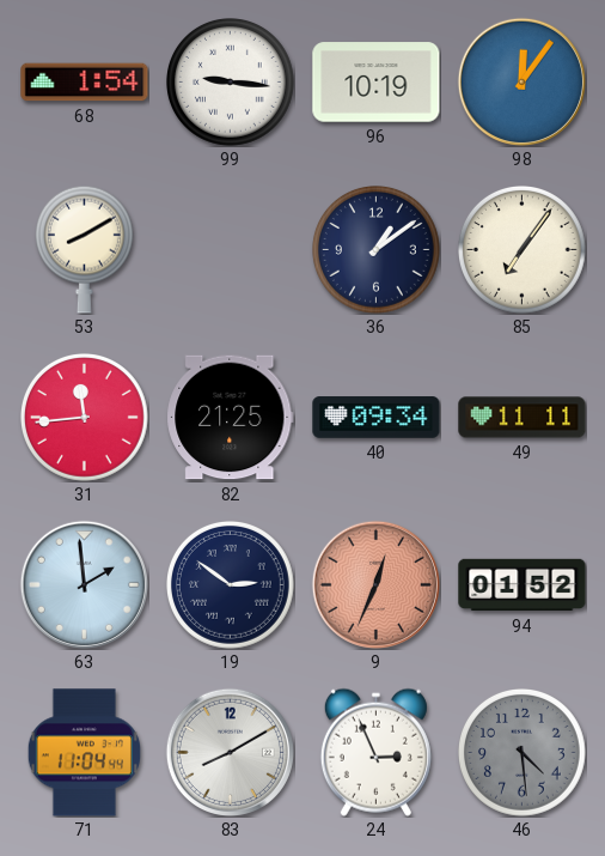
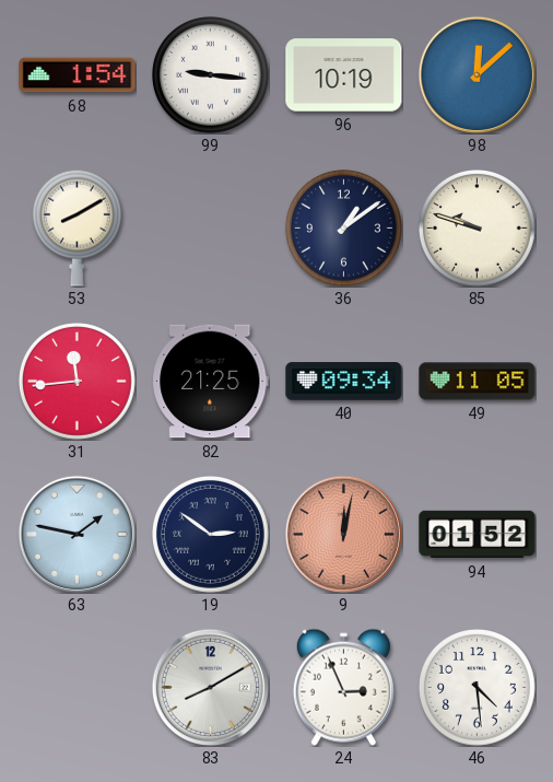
98: 12:06 -> 12:08 (476, 74)
85: 7:06 -> 9:48 (478, 229)
49: 11:11 -> 11:05 (478, 382)
63: 1:59 -> 1:47 (77, 534)
9: 12:34 -> 12:02 (343, 534)
71: 11:04 -> none (84, 753)
46 dial: grey -> white (478, 688)
